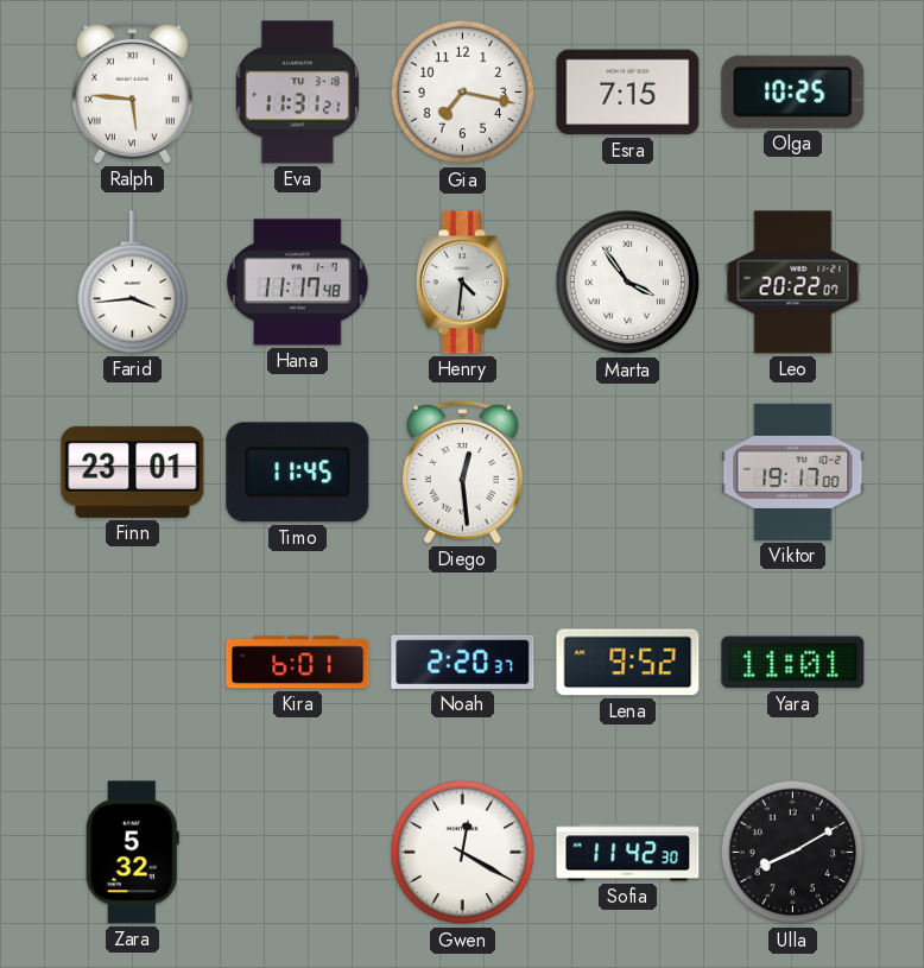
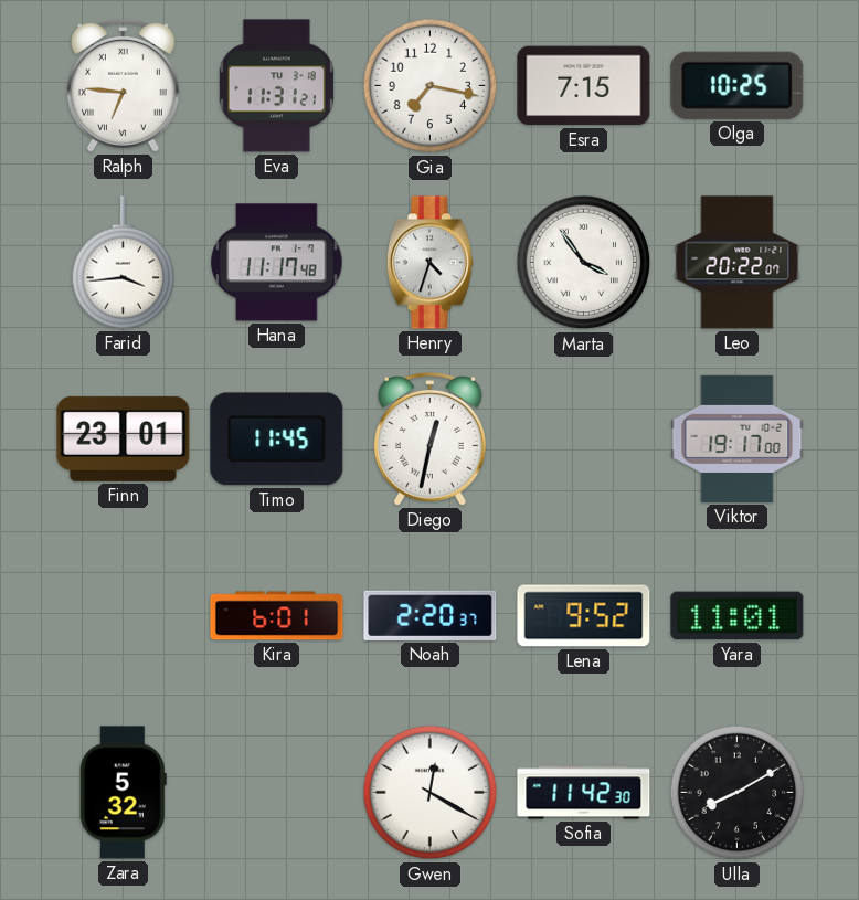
Ralph: 5:46 -> 6:46 (123, 85)
Henry: 4:31 -> 4:33 (430, 263)
Diego: 12:29 -> 12:32 (430, 438)
